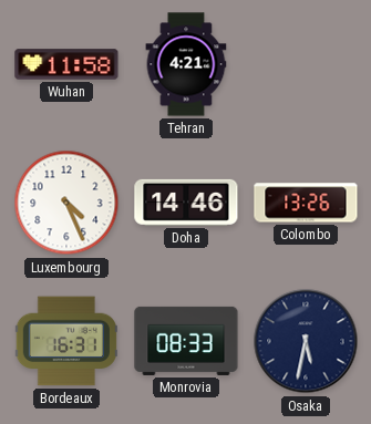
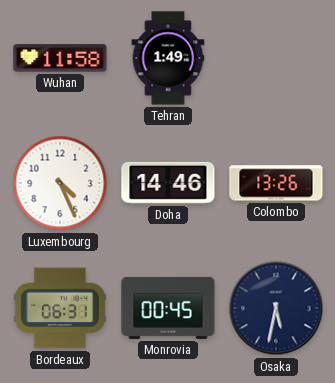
Tehran: 4:21 -> 1:49 (168, 58)
Bordeaux: 16:31 -> 06:31 (60, 308)
Monrovia: 08:33 -> 00:45 (168, 308)
